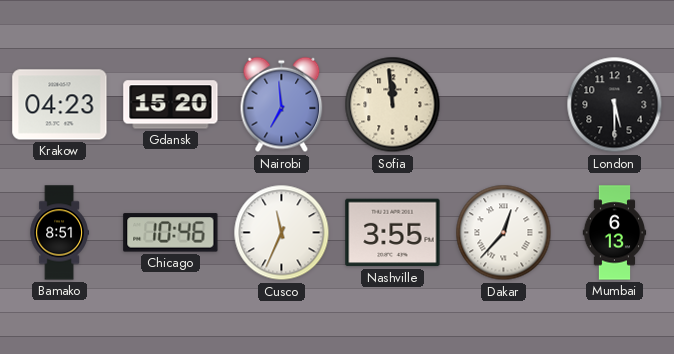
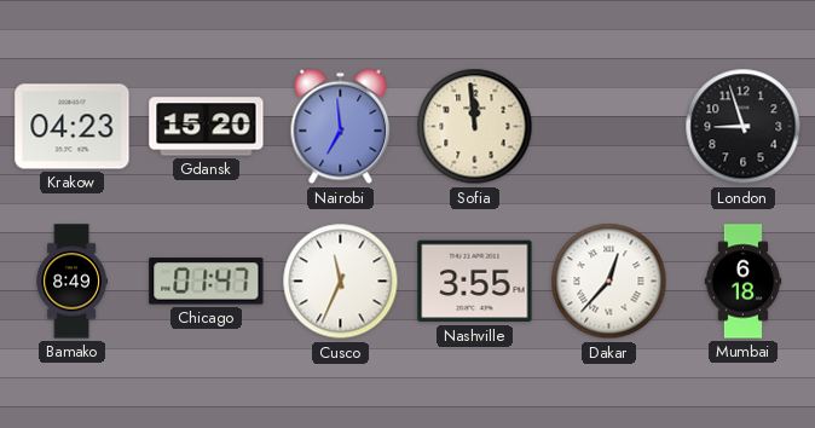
London: 5:30 -> 8:57 (744, 127)
Bamako: 8:51 -> 8:49 (71, 282)
Chicago: 10:46 -> 01:47 (207, 282)
Mumbai: 6:13 -> 6:18 (744, 282)
